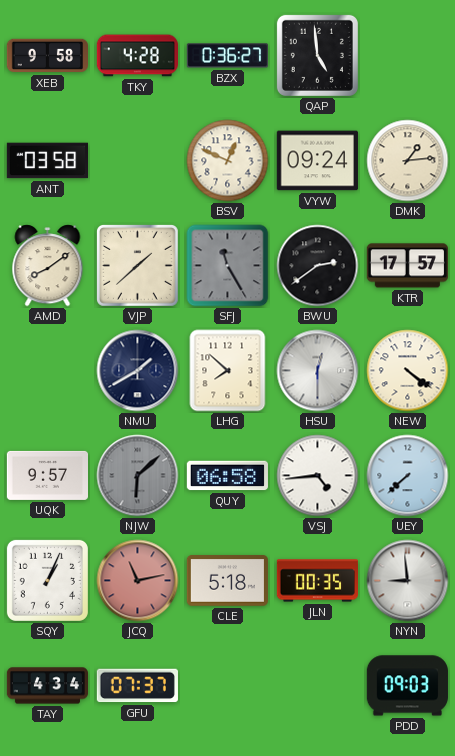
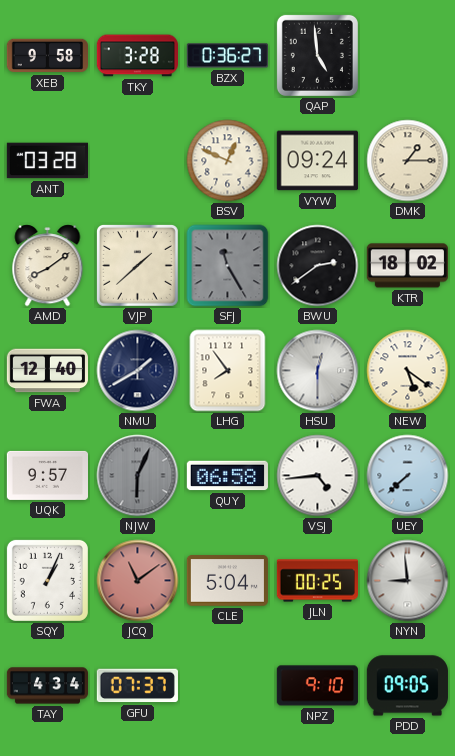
TKY: 4:28 -> 3:28 (137, 56)
ANT: 03:58 -> 03:28 (47, 161)
DMK: 1:14 -> 1:15 (408, 161)
KTR: 17:57 -> 18:02 (407, 266)
FWA: none -> 12:40 (47, 371)
LHG: 7:52 -> 7:54 (228, 371)
NEW: 4:21 -> 5:21 (408, 371)
NJW: 6:08 -> 6:04 (138, 476)
JCQ: 11:13 -> 11:09 (138, 581)
CLE: 5:18 -> 5:04 (227, 581)
JLN: 00:35 -> 00:25 (317, 581)
NPZ: none -> 9:10 (317, 686)
PDD: 09:03 -> 09:05 (407, 686)
